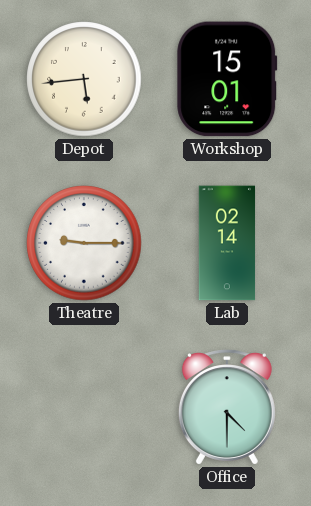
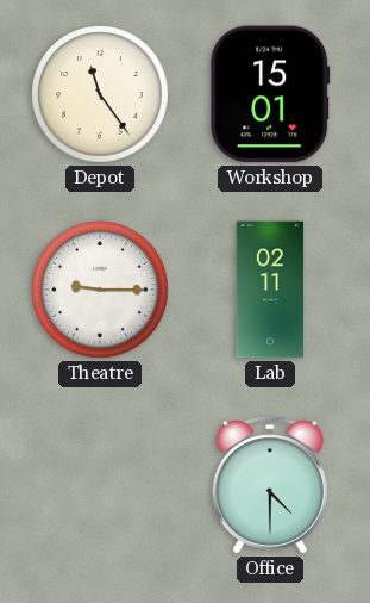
Depot: 5:44 -> 11:24 (100, 94)
Lab: 02:14 -> 02:11 (270, 290)
